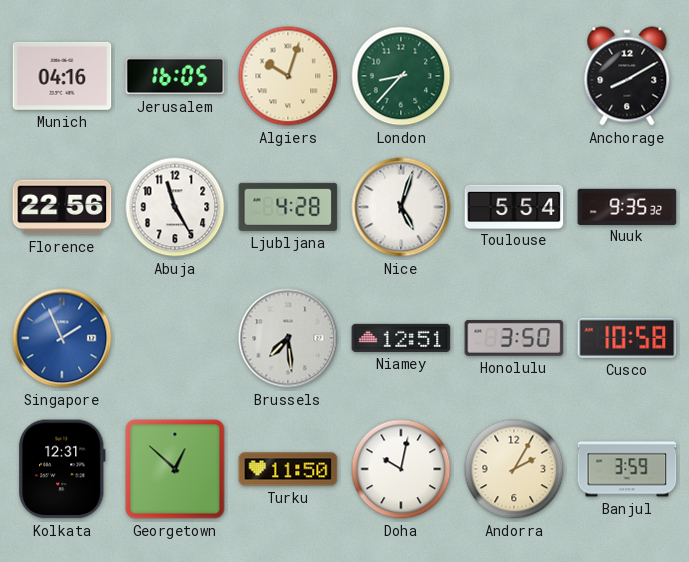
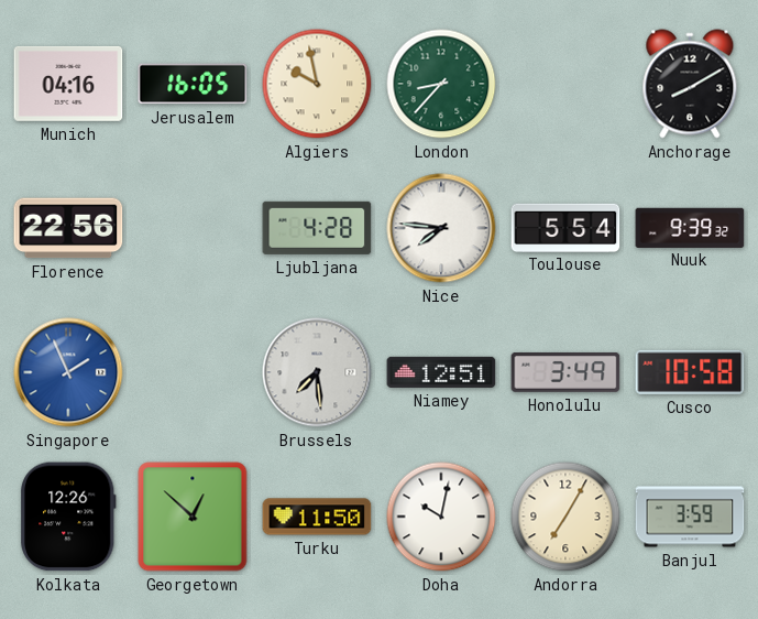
Algiers: 10:03 -> 9:58 (317, 84)
Abuja: 11:25 -> none (175, 207)
Nice: 5:03 -> 7:46 (441, 228)
Nuuk: 9:35 -> 9:39 (690, 227)
Honolulu: 3:50 -> 3:49 (565, 372)
Kolkata: 12:31 -> 12:26 (69, 517)
Andorra: 2:05 -> 7:05 (565, 517)
